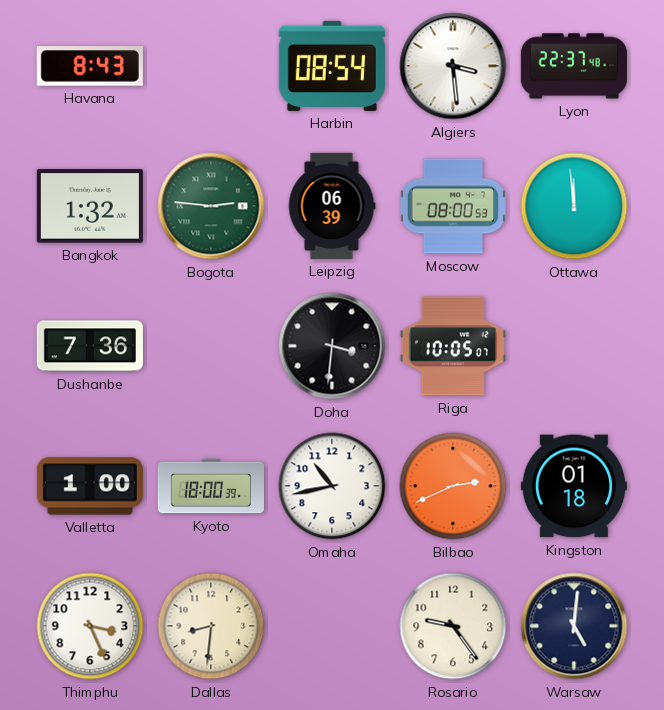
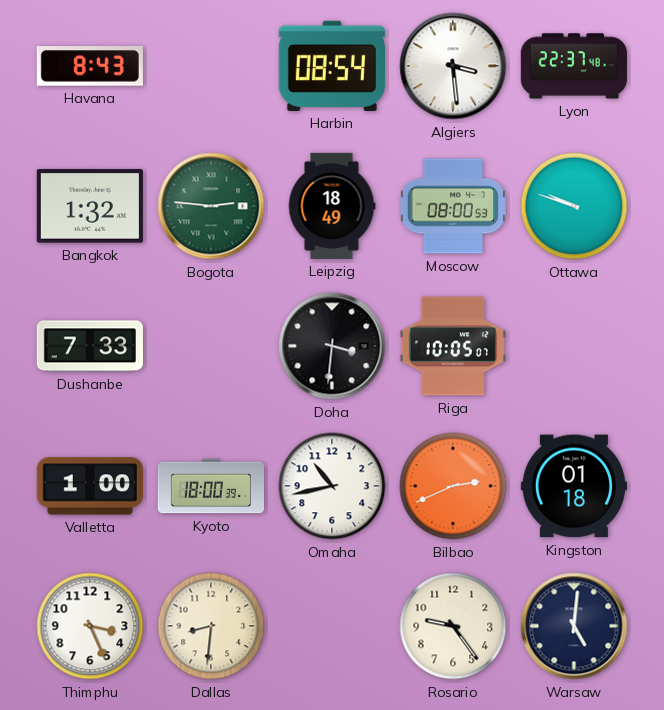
Leipzig: 06:39 -> 18:49 (332, 206)
Ottawa: 11:59 -> 9:48 (574, 206)
Dushanbe: 7:36 -> 7:33 (90, 346)
